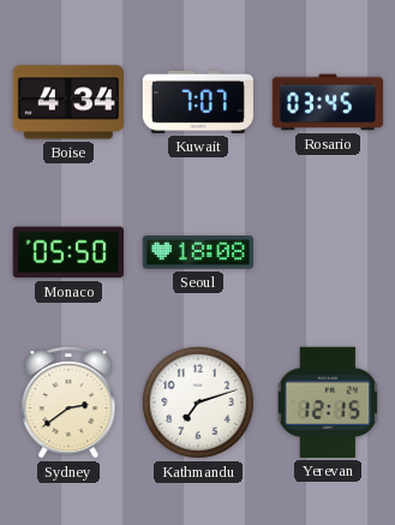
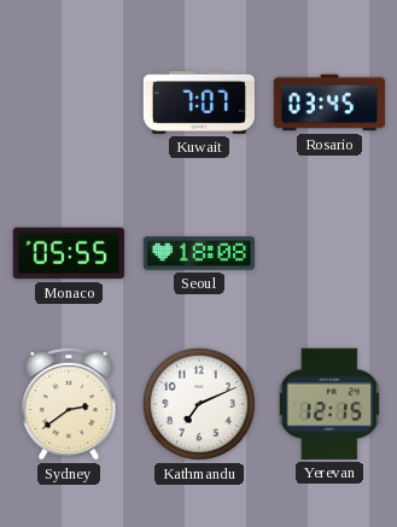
Boise: 4:34 -> none (67, 102)
Monaco: 05:50 -> 05:55 (69, 253)
Kathmandu: 7:12 -> 7:11 (199, 404)
